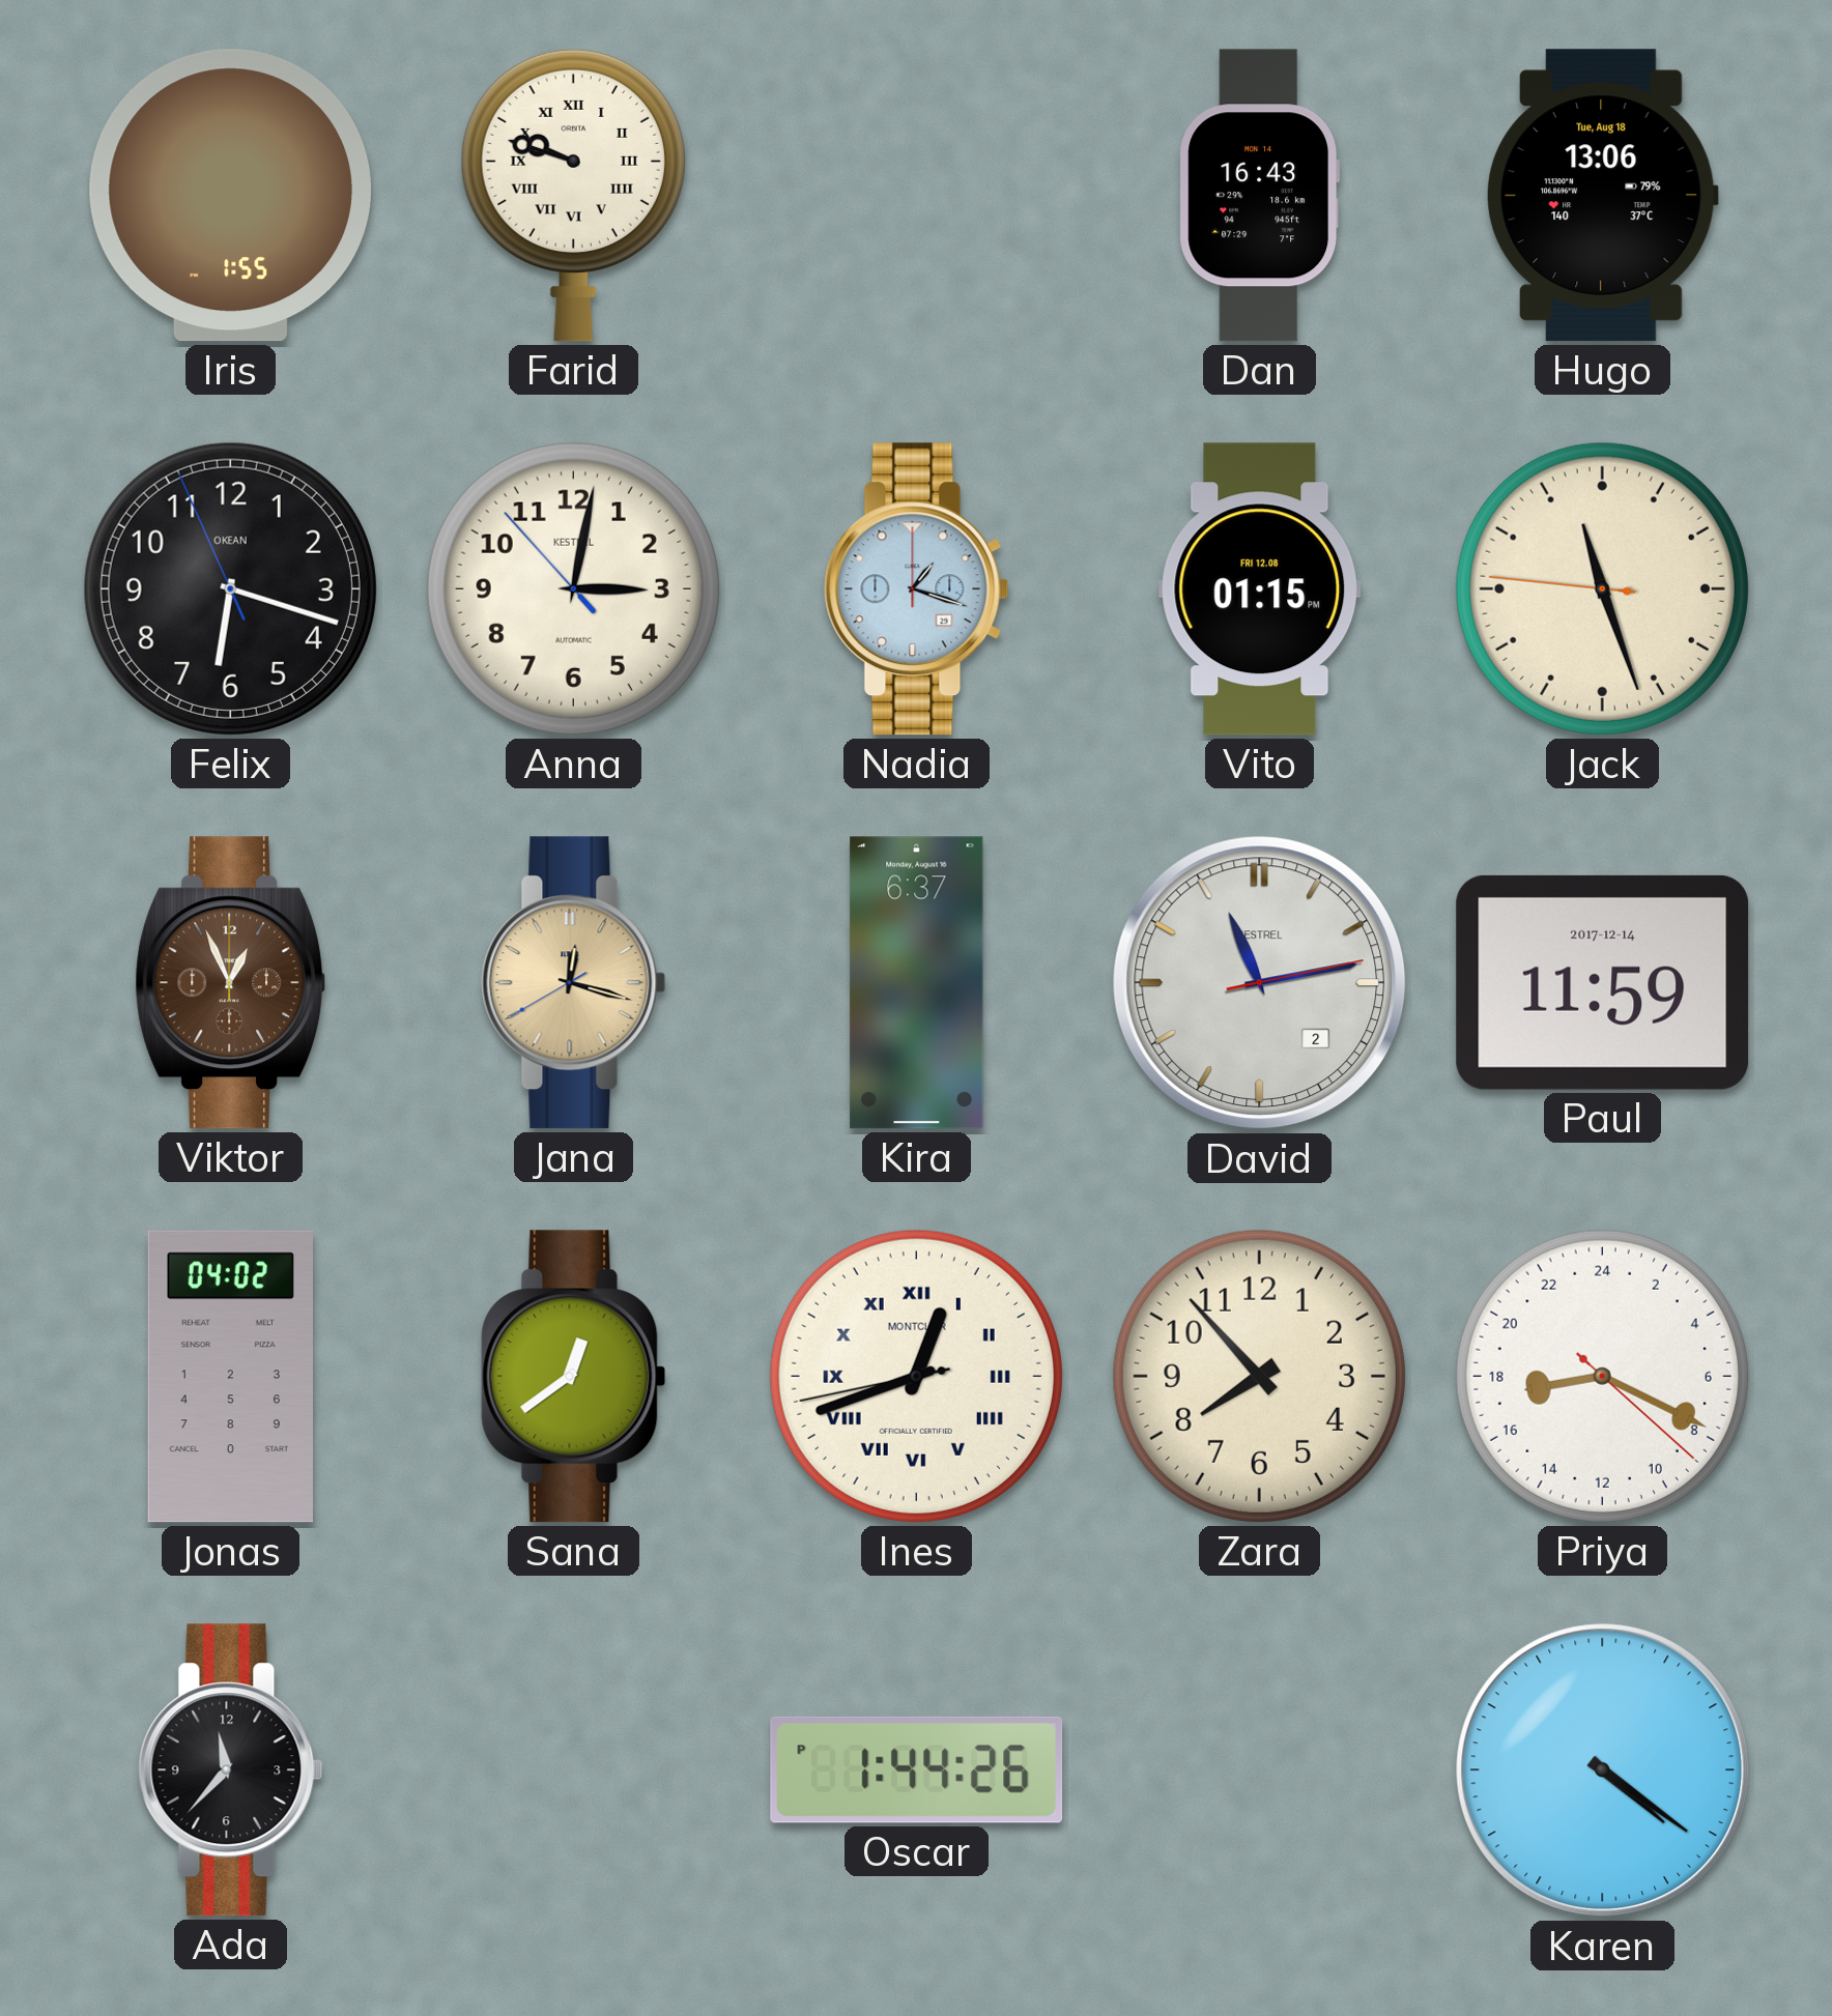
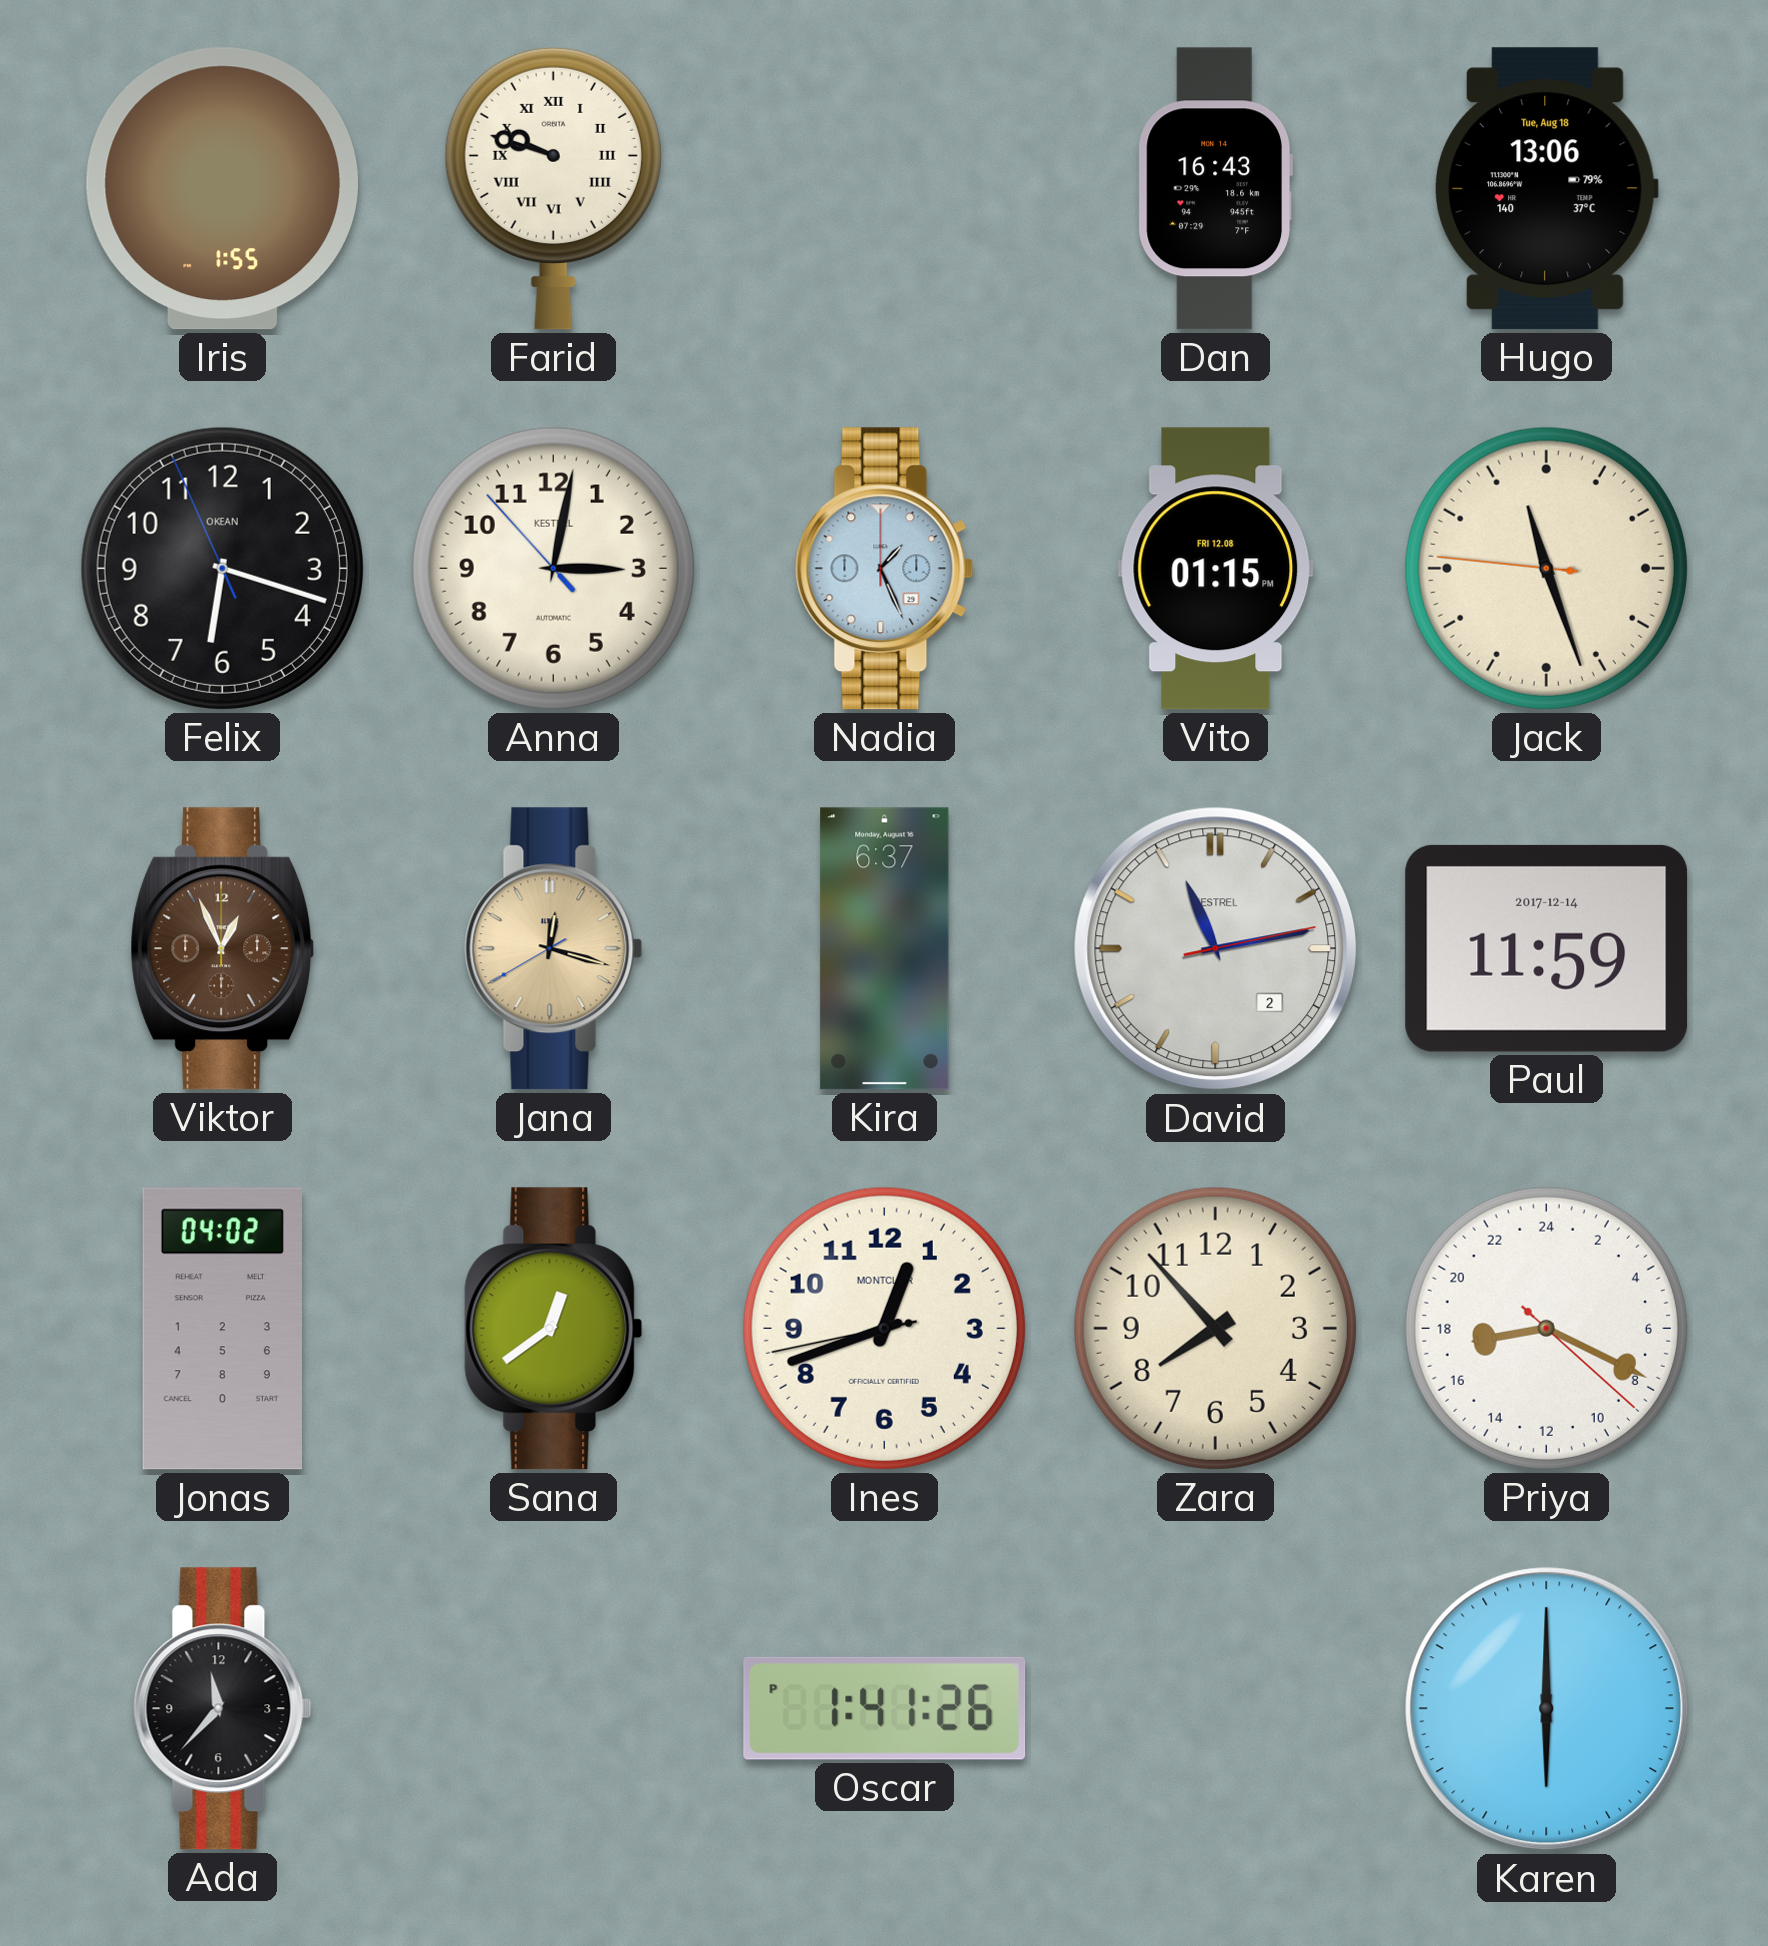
Nadia: 1:18 -> 1:26 (885, 569)
Ines numerals: Roman -> Arabic (884, 1328)
Oscar: 1:44 -> 1:41 (885, 1708)
Karen: 4:21 -> 6:00 (1547, 1709)
